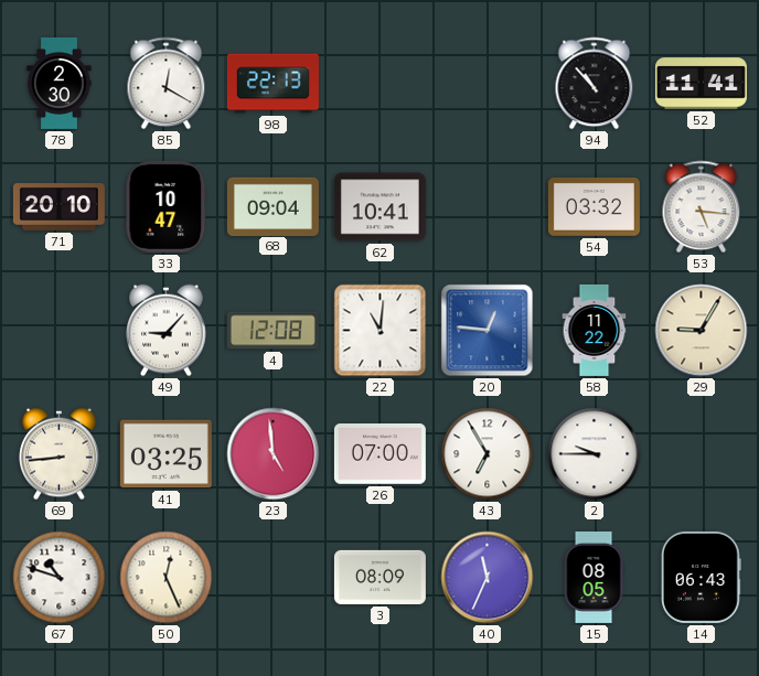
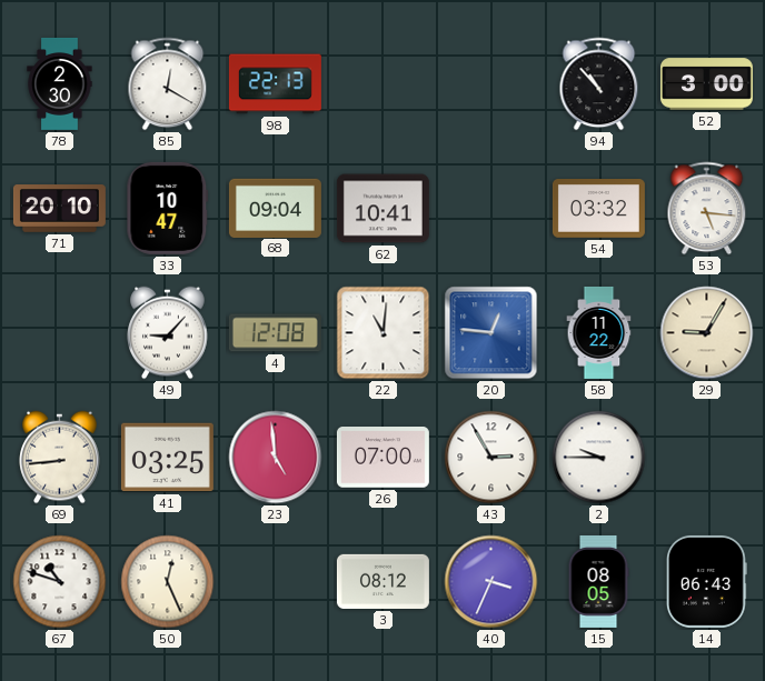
52: 11:41 -> 3:00 (706, 84)
43: 6:55 -> 2:55 (491, 458)
3: 08:09 -> 08:12 (383, 581)
40: 11:34 -> 3:34 (491, 582)
